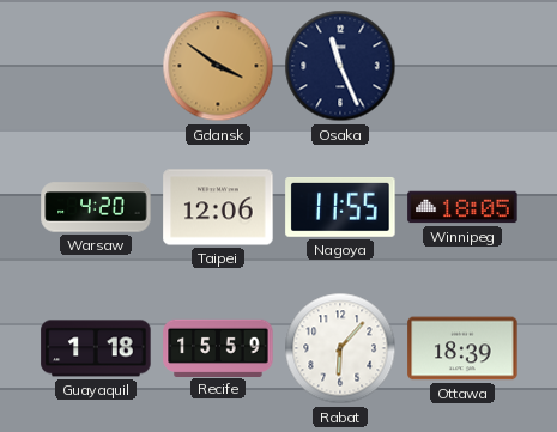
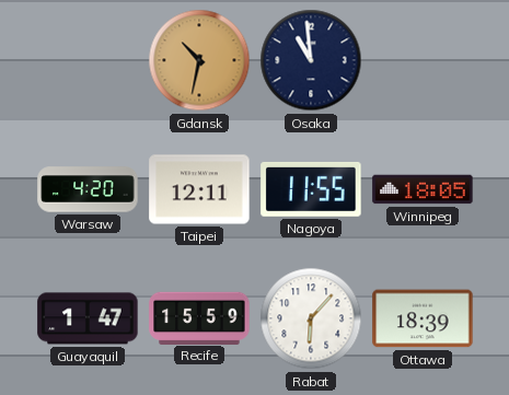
Gdansk: 3:51 -> 10:32 (199, 60)
Osaka: 11:26 -> 10:59 (311, 60)
Taipei: 12:06 -> 12:11 (199, 189)
Guayaquil: 1:18 -> 1:47 (88, 318)
